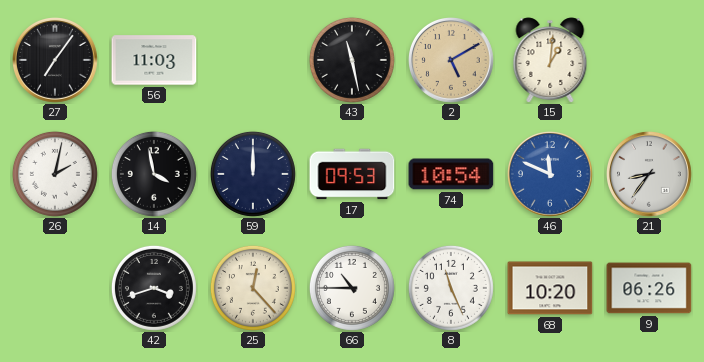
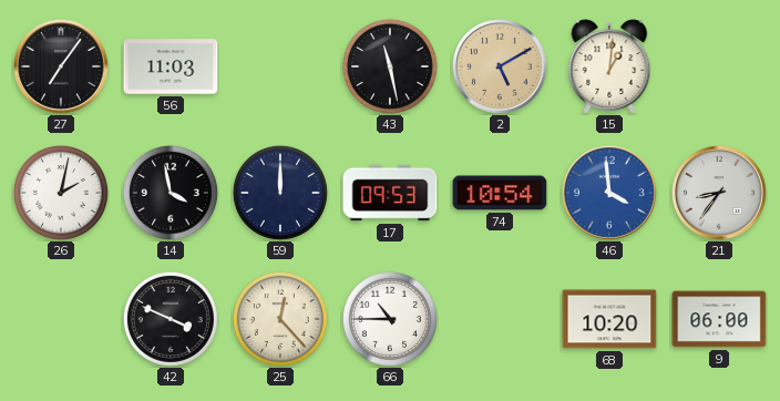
46: 11:49 -> 3:59 (610, 194)
42: 3:42 -> 3:49 (171, 319)
8: 11:26 -> none (451, 288)
9: 06:26 -> 06:00 (719, 319)
